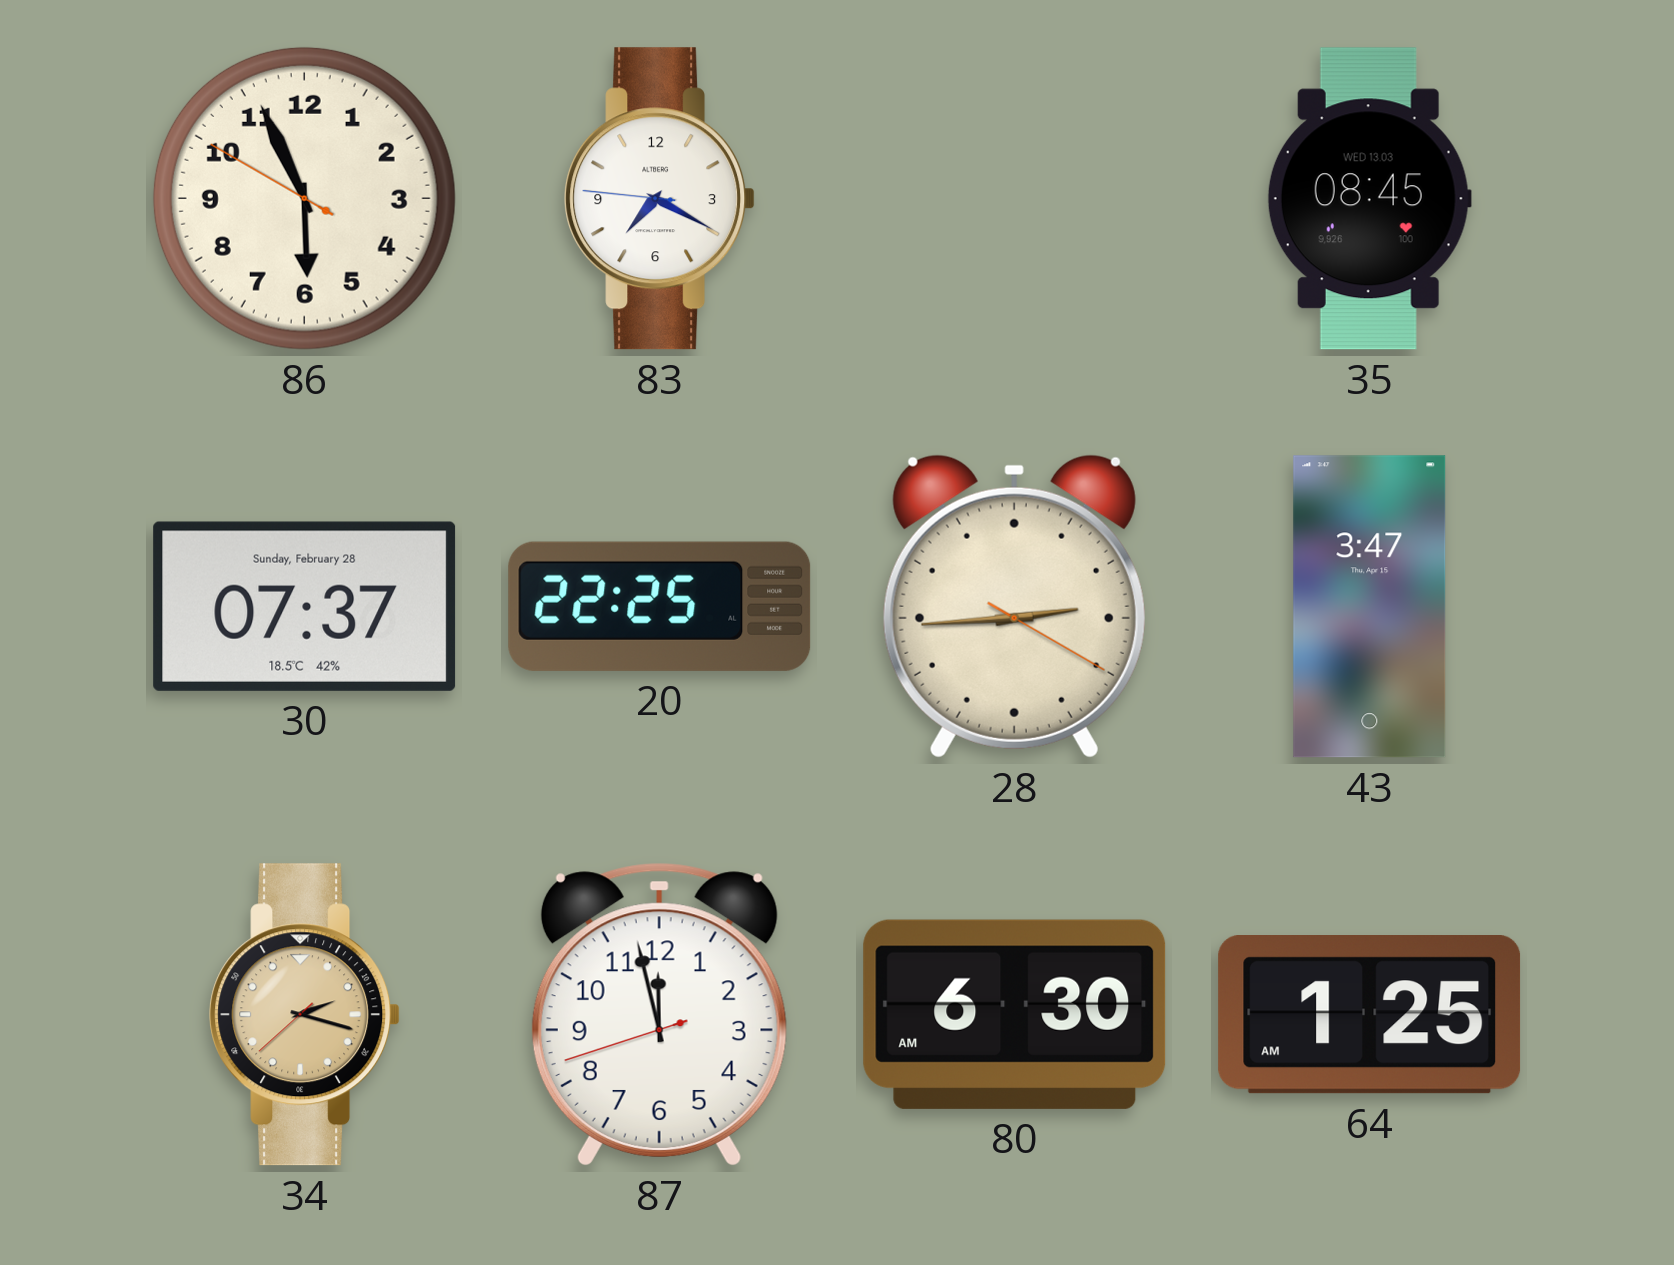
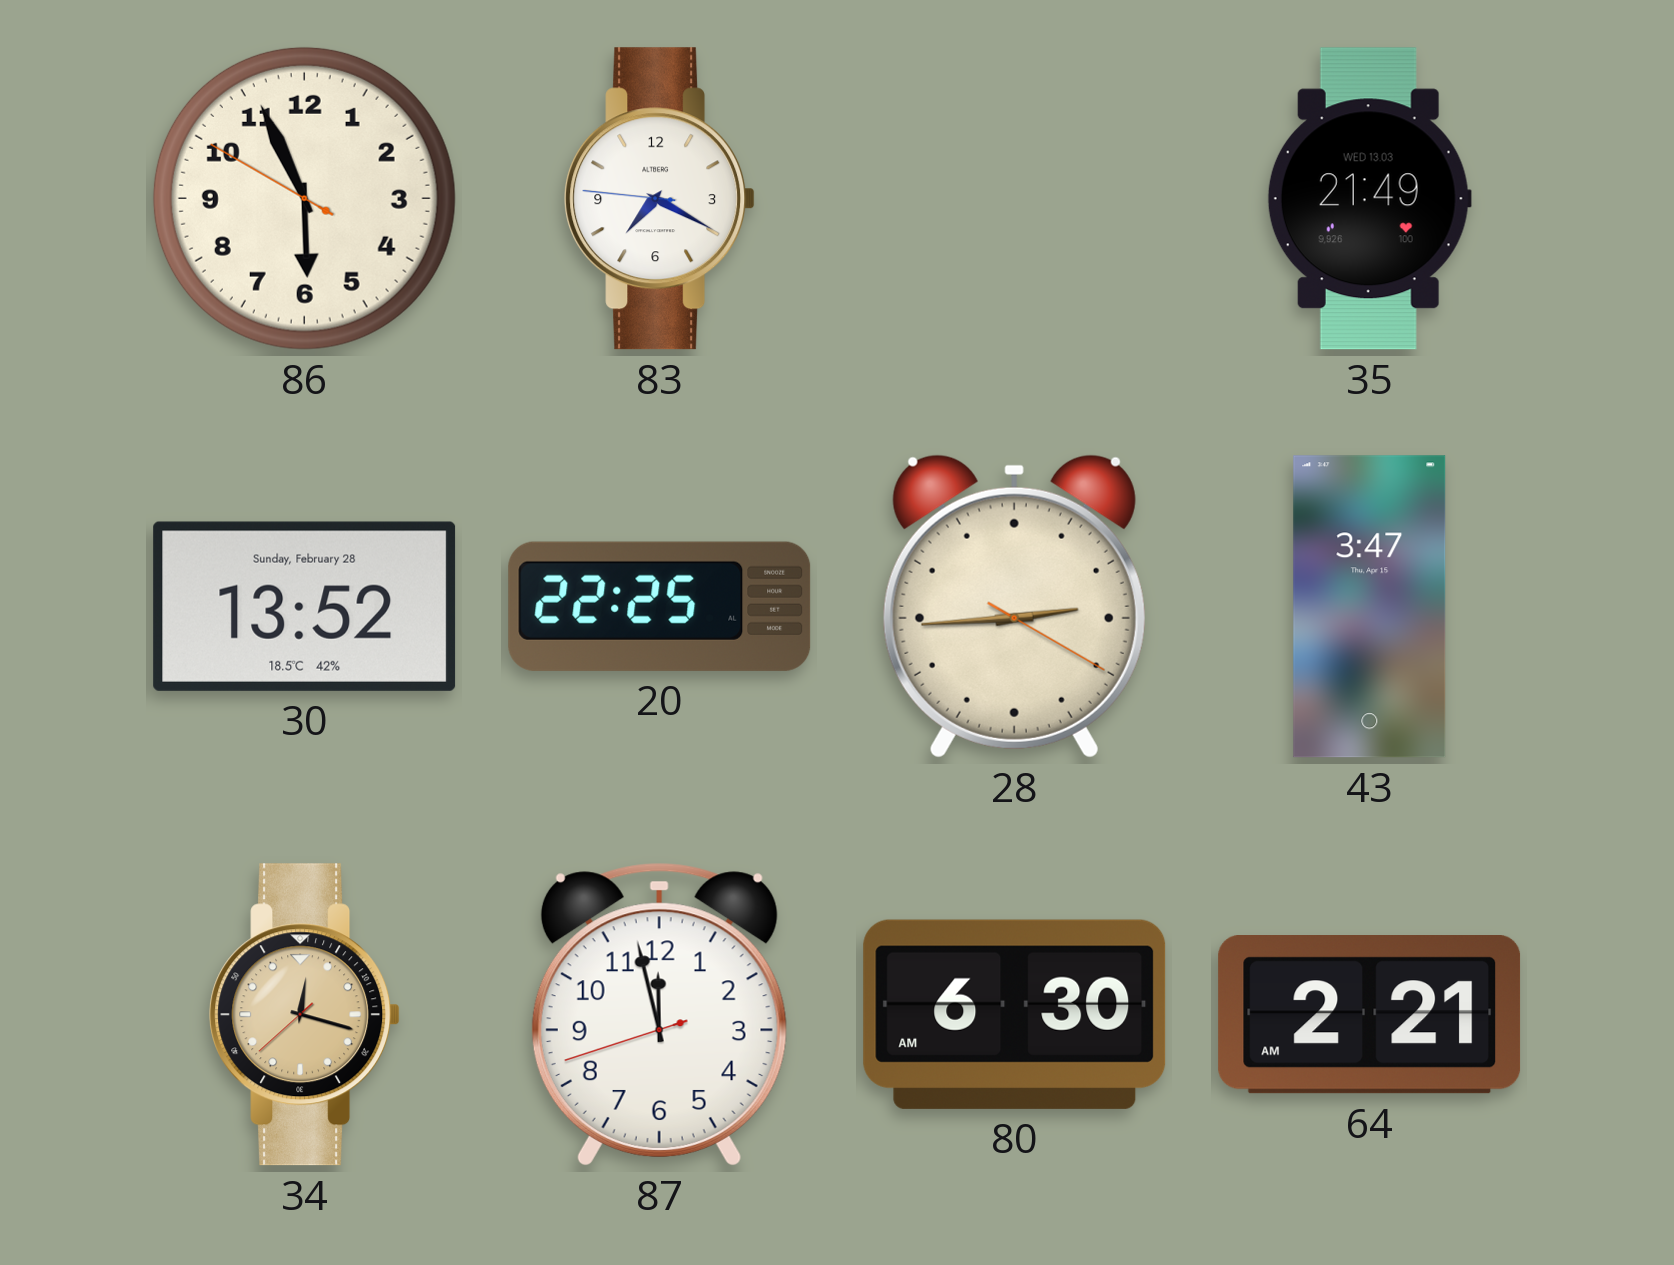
35: 08:45 -> 21:49 (1369, 199)
30: 07:37 -> 13:52 (305, 606)
34: 2:17 -> 12:17 (305, 1015)
64: 1:25 -> 2:21 (1370, 1015)
